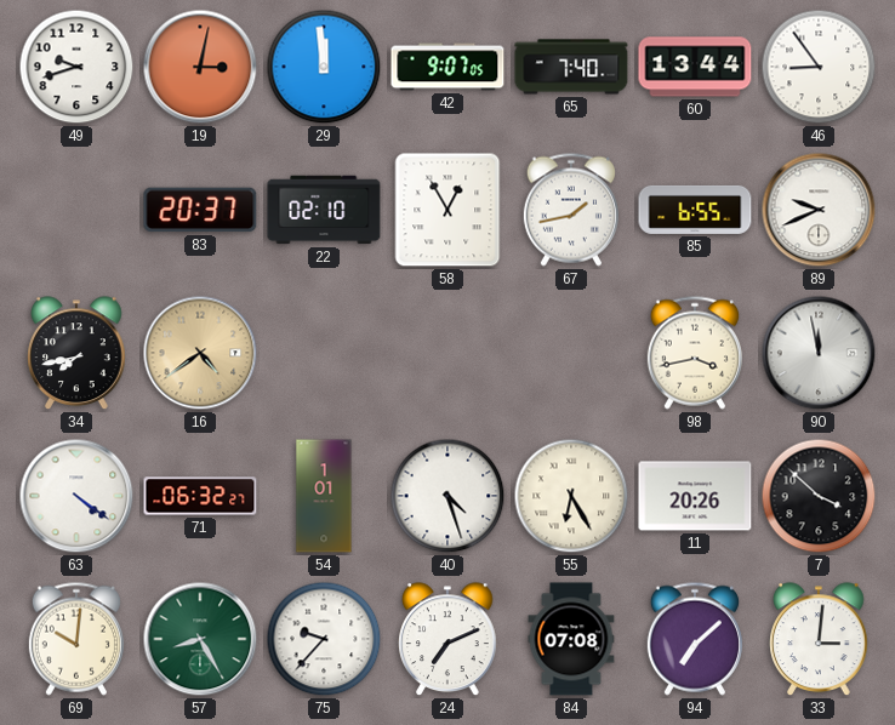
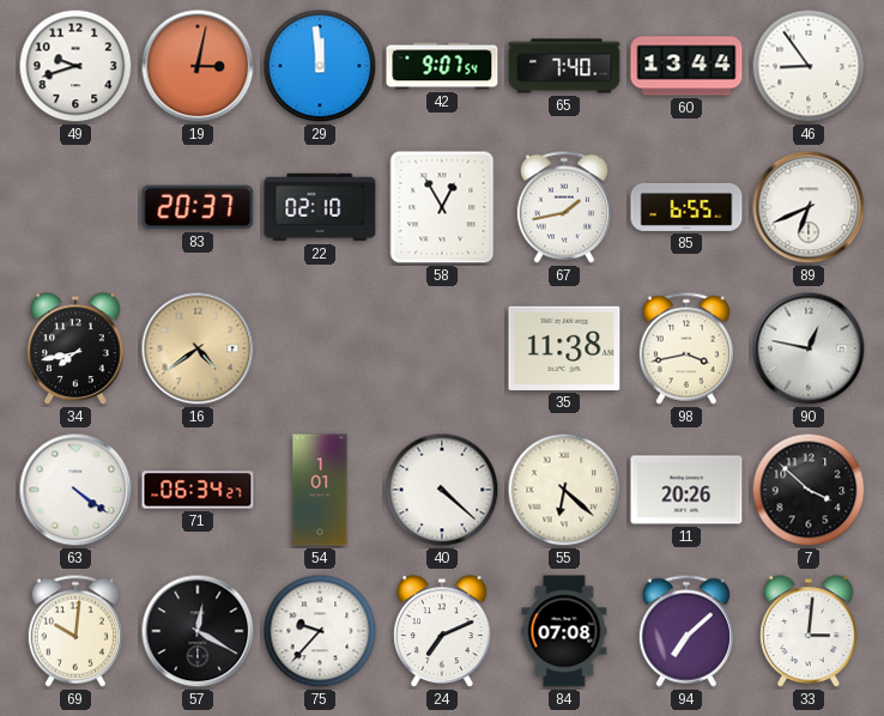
42: 9:07:05 -> 9:07:54 (442, 66)
89: 9:41 -> 6:41 (809, 207)
35: none -> 11:38 (564, 348)
90: 11:58 -> 12:47 (809, 348)
71: 06:32 -> 06:34 (198, 490)
40: 4:27 -> 4:22 (442, 490)
55: 6:25 -> 6:22 (564, 490)
57: 8:25 -> 12:20 (198, 631)
57 dial: green -> black (198, 631)
